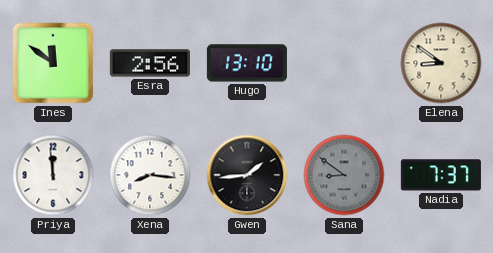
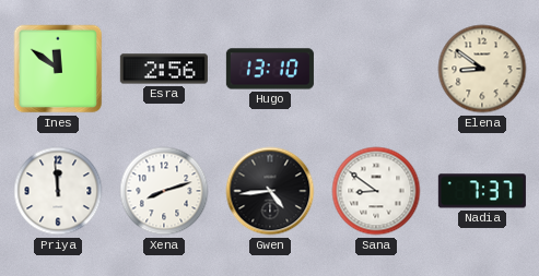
Xena: 8:16 -> 8:12 (164, 191)
Gwen: 1:44 -> 4:44 (270, 191)
Sana dial: grey -> white (376, 191)
